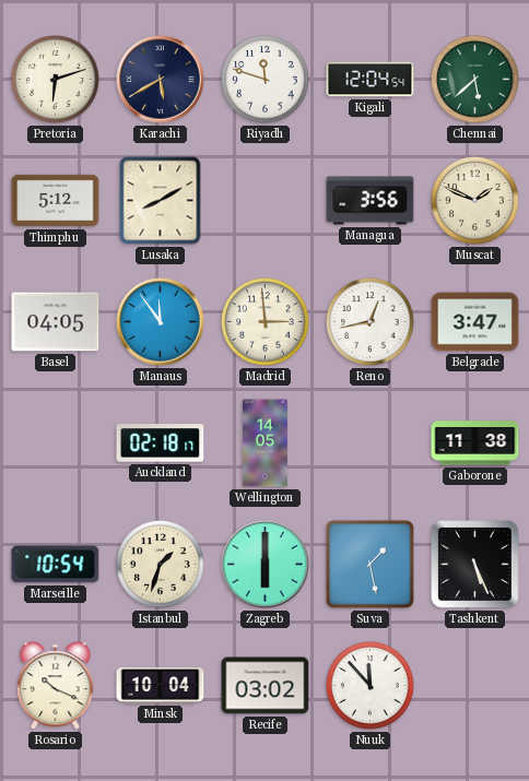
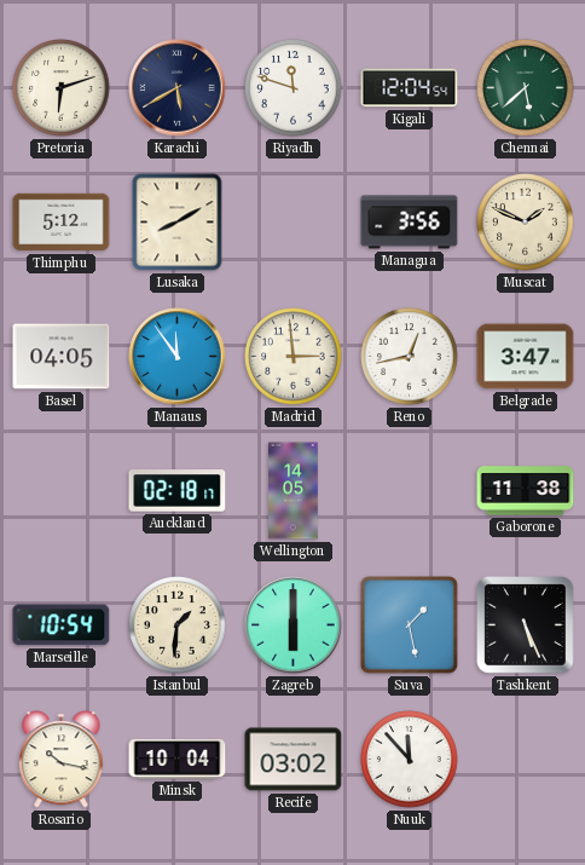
Istanbul: 1:33 -> 1:31 (178, 625)
Rosario: 10:19 -> 10:17 (62, 760)
